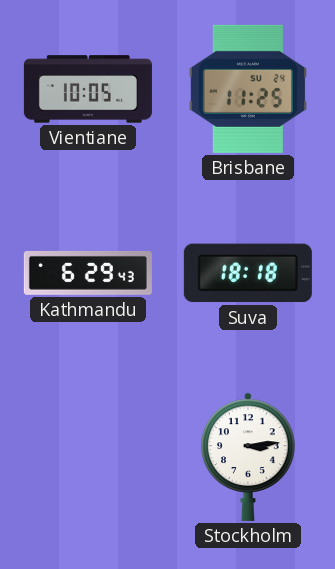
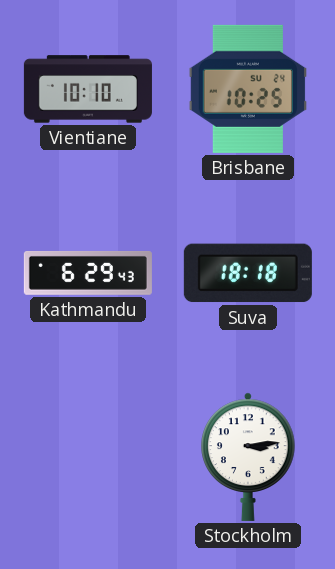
Vientiane: 10:05 -> 10:10 (88, 89)
Brisbane: 11:25 -> 10:25 (247, 89)
